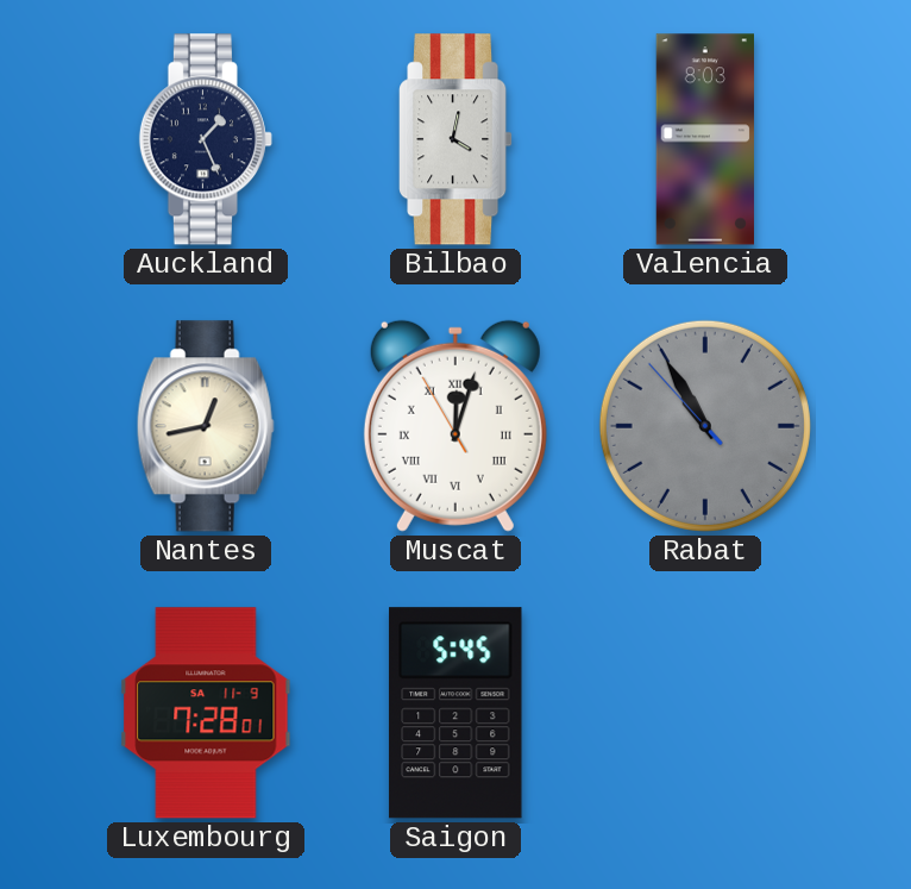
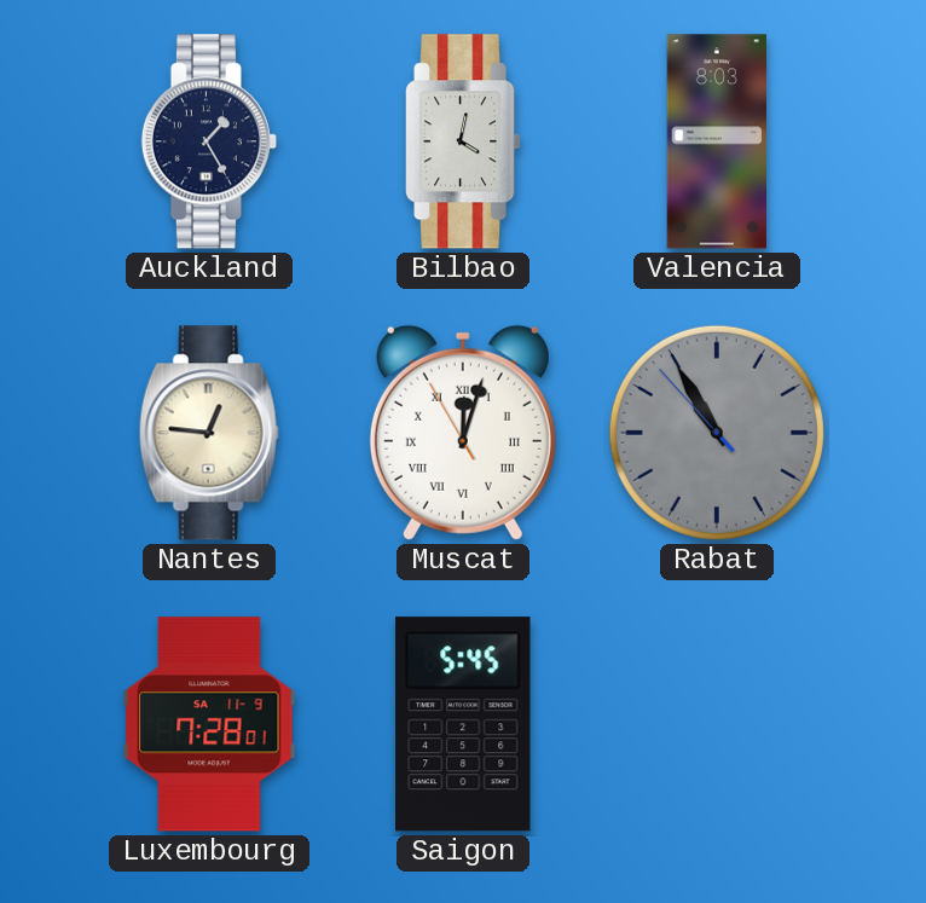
Auckland: 1:26 -> 1:25 (209, 141)
Nantes: 12:43 -> 12:46 (209, 433)
